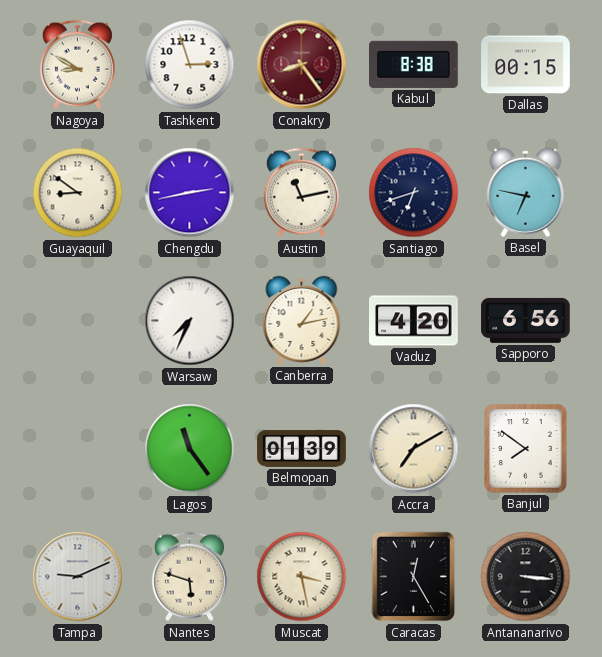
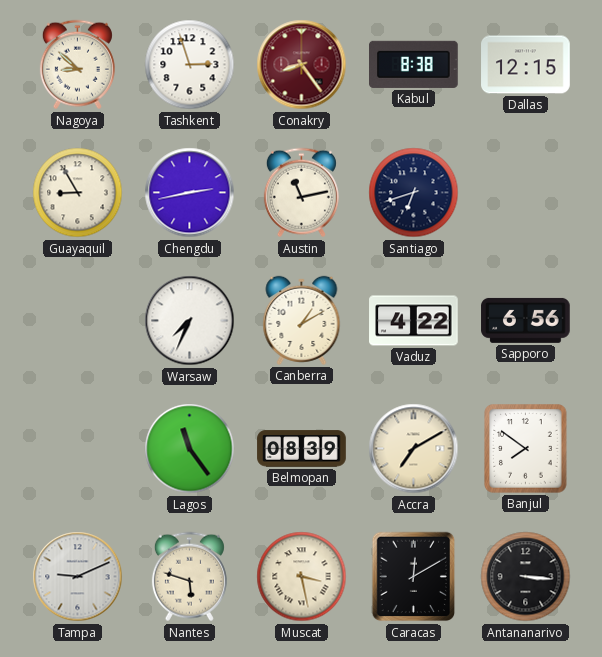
Nagoya: 8:50 -> 8:52 (77, 65)
Dallas: 00:15 -> 12:15 (526, 65)
Guayaquil: 8:51 -> 8:55 (78, 193)
Basel: 6:47 -> none (526, 192)
Canberra: 1:13 -> 1:10 (302, 320)
Vaduz: 4:20 -> 4:22 (414, 321)
Belmopan: 01:39 -> 08:39 (302, 449)
Caracas: 12:25 -> 12:10 (414, 577)
